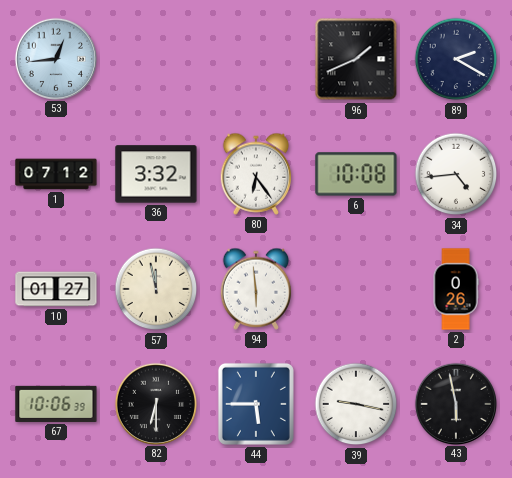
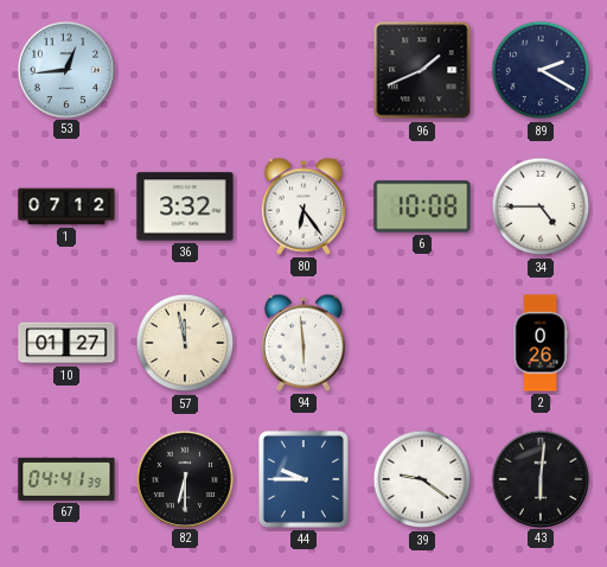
34: 4:44 -> 4:45 (541, 206)
67: 10:06 -> 04:41 (66, 479)
44: 5:45 -> 9:45 (303, 479)
39: 9:17 -> 9:21 (422, 479)
43: 5:58 -> 6:01 (539, 478)
